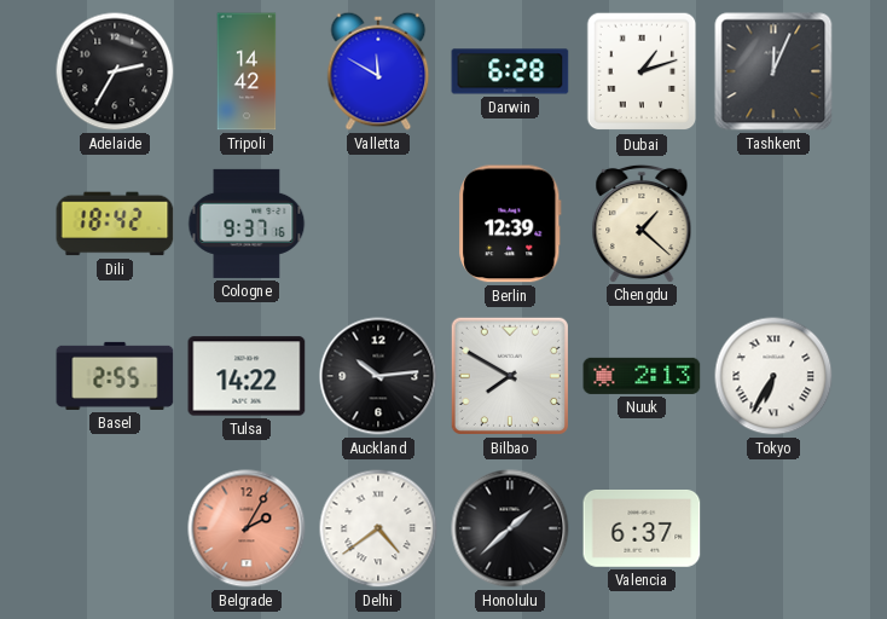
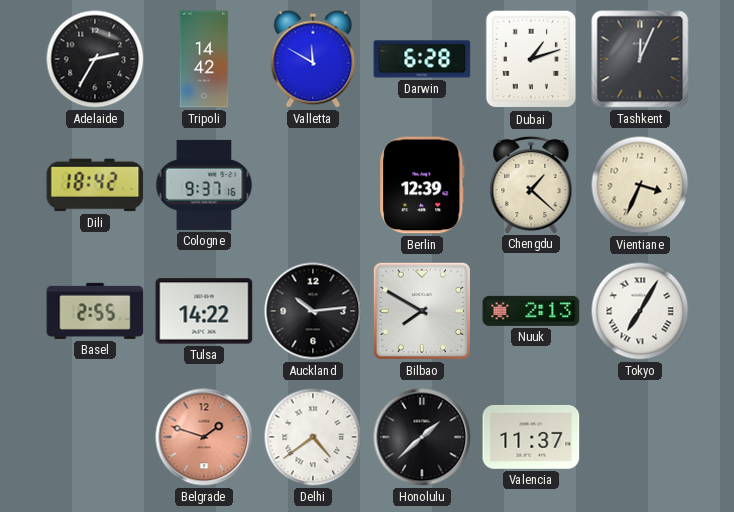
Vientiane: none -> 3:34 (640, 185)
Tokyo: 6:35 -> 7:05 (640, 311)
Belgrade: 2:05 -> 1:48 (204, 437)
Valencia: 6:37 -> 11:37 (531, 438)
